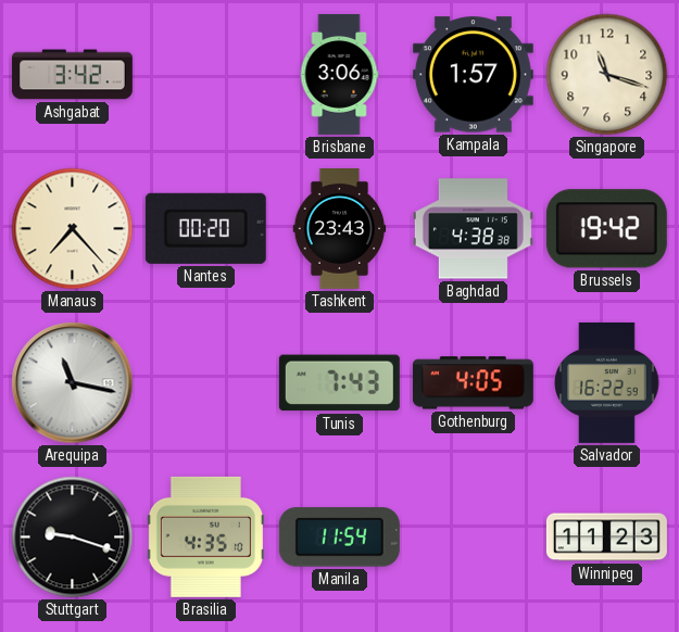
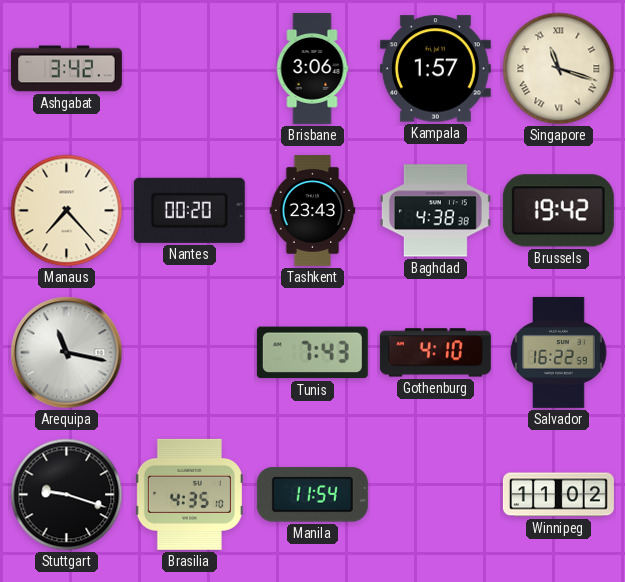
Singapore numerals: Arabic -> Roman (559, 69)
Gothenburg: 4:05 -> 4:10 (435, 353)
Winnipeg: 11:23 -> 11:02 (558, 495)
